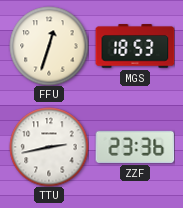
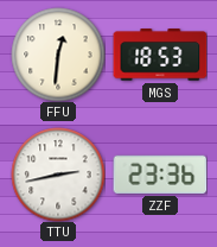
FFU: 12:33 -> 12:31 (58, 55)
